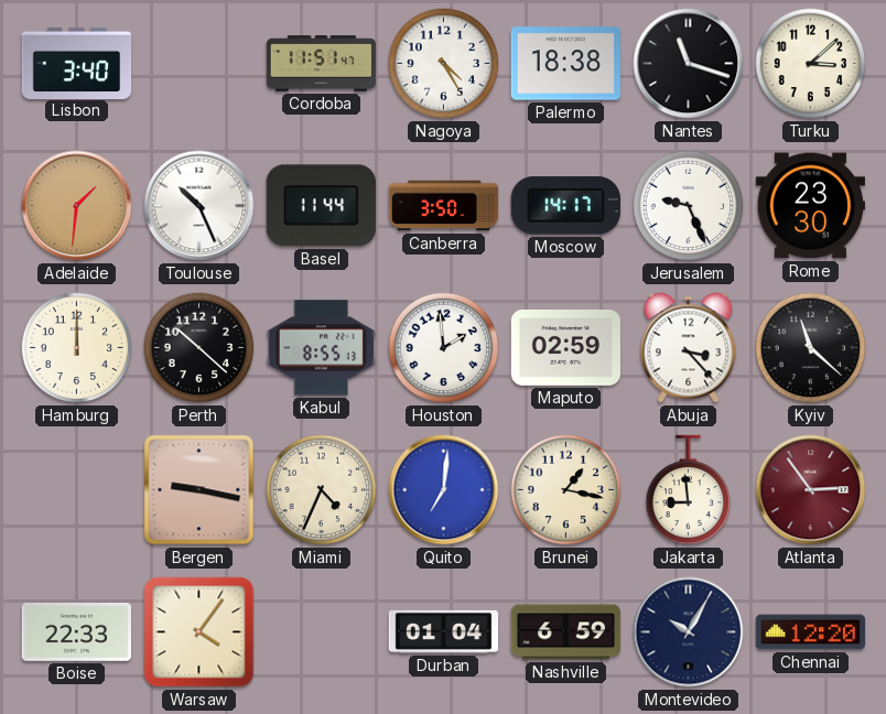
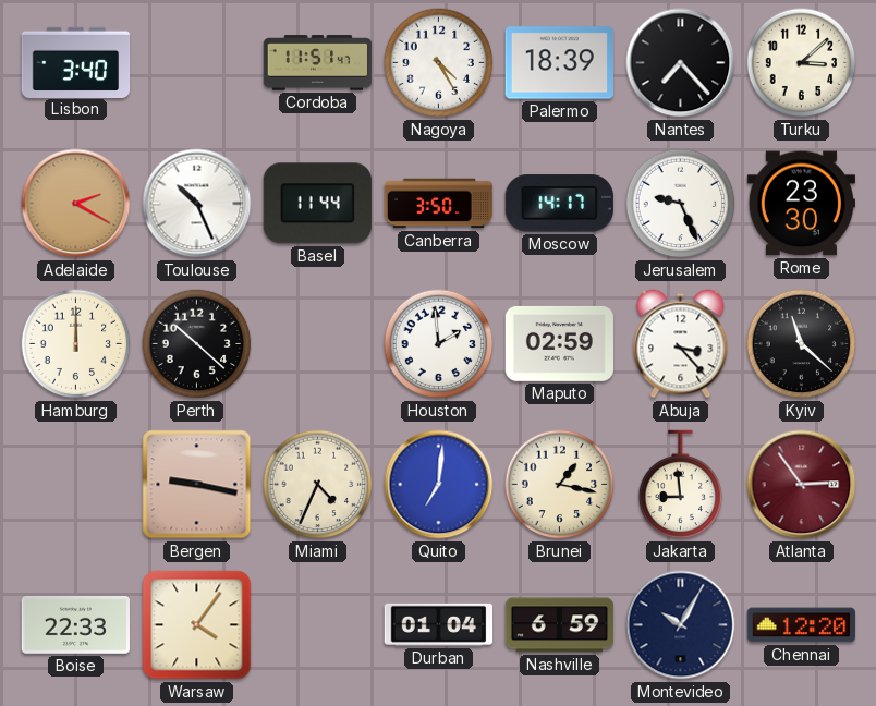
Palermo: 18:38 -> 18:39 (559, 63)
Nantes: 11:18 -> 7:23 (681, 63)
Adelaide: 1:31 -> 2:20 (76, 204)
Kabul: 8:55 -> none (321, 348)
